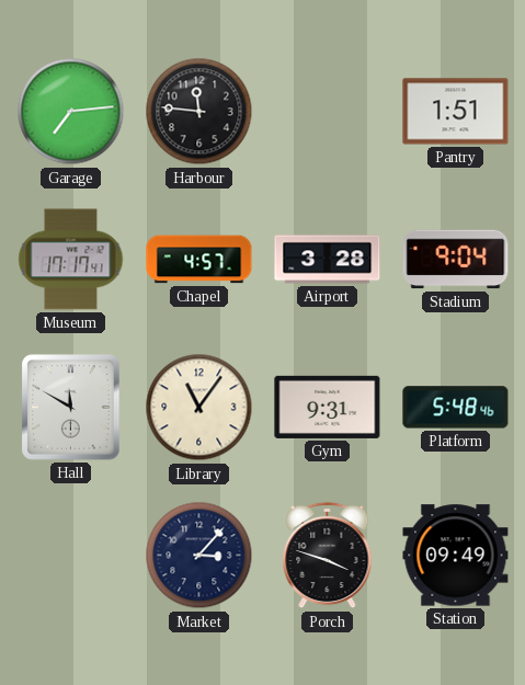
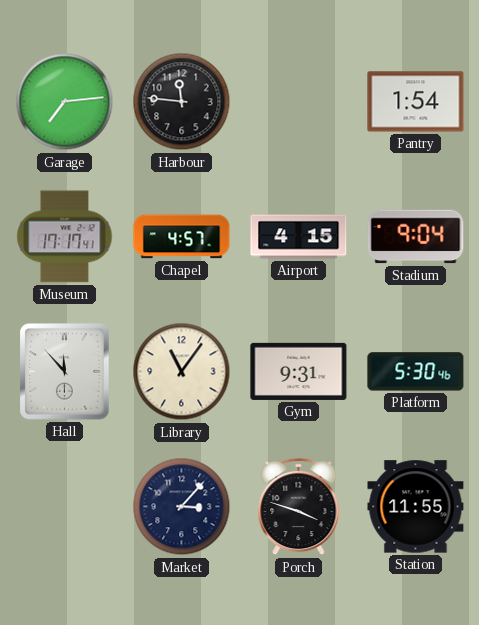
Pantry: 1:51 -> 1:54 (416, 102)
Airport: 3:28 -> 4:15 (299, 237)
Hall: 11:50 -> 11:53 (65, 372)
Platform: 5:48 -> 5:30 (416, 372)
Station: 09:49 -> 11:55 (416, 507)
